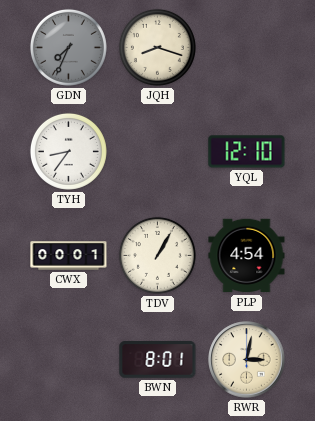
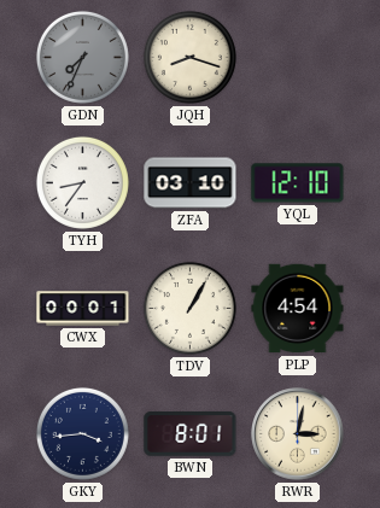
ZFA: none -> 03:10 (191, 183)
GKY: none -> 3:44 (82, 433)
